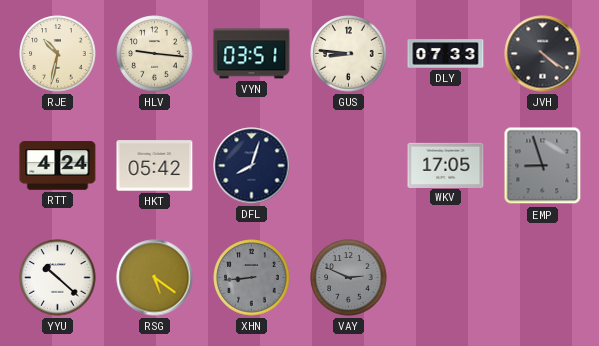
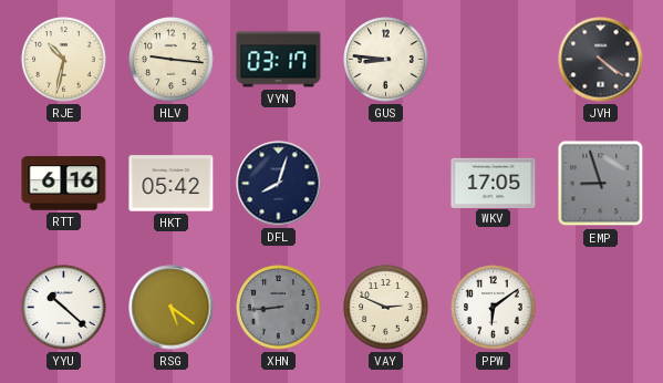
VYN: 03:51 -> 03:17 (279, 60)
DLY: 07:33 -> none (446, 54)
RTT: 4:24 -> 6:16 (64, 184)
VAY dial: grey -> cream (386, 308)
PPW: none -> 6:09 (494, 308)
